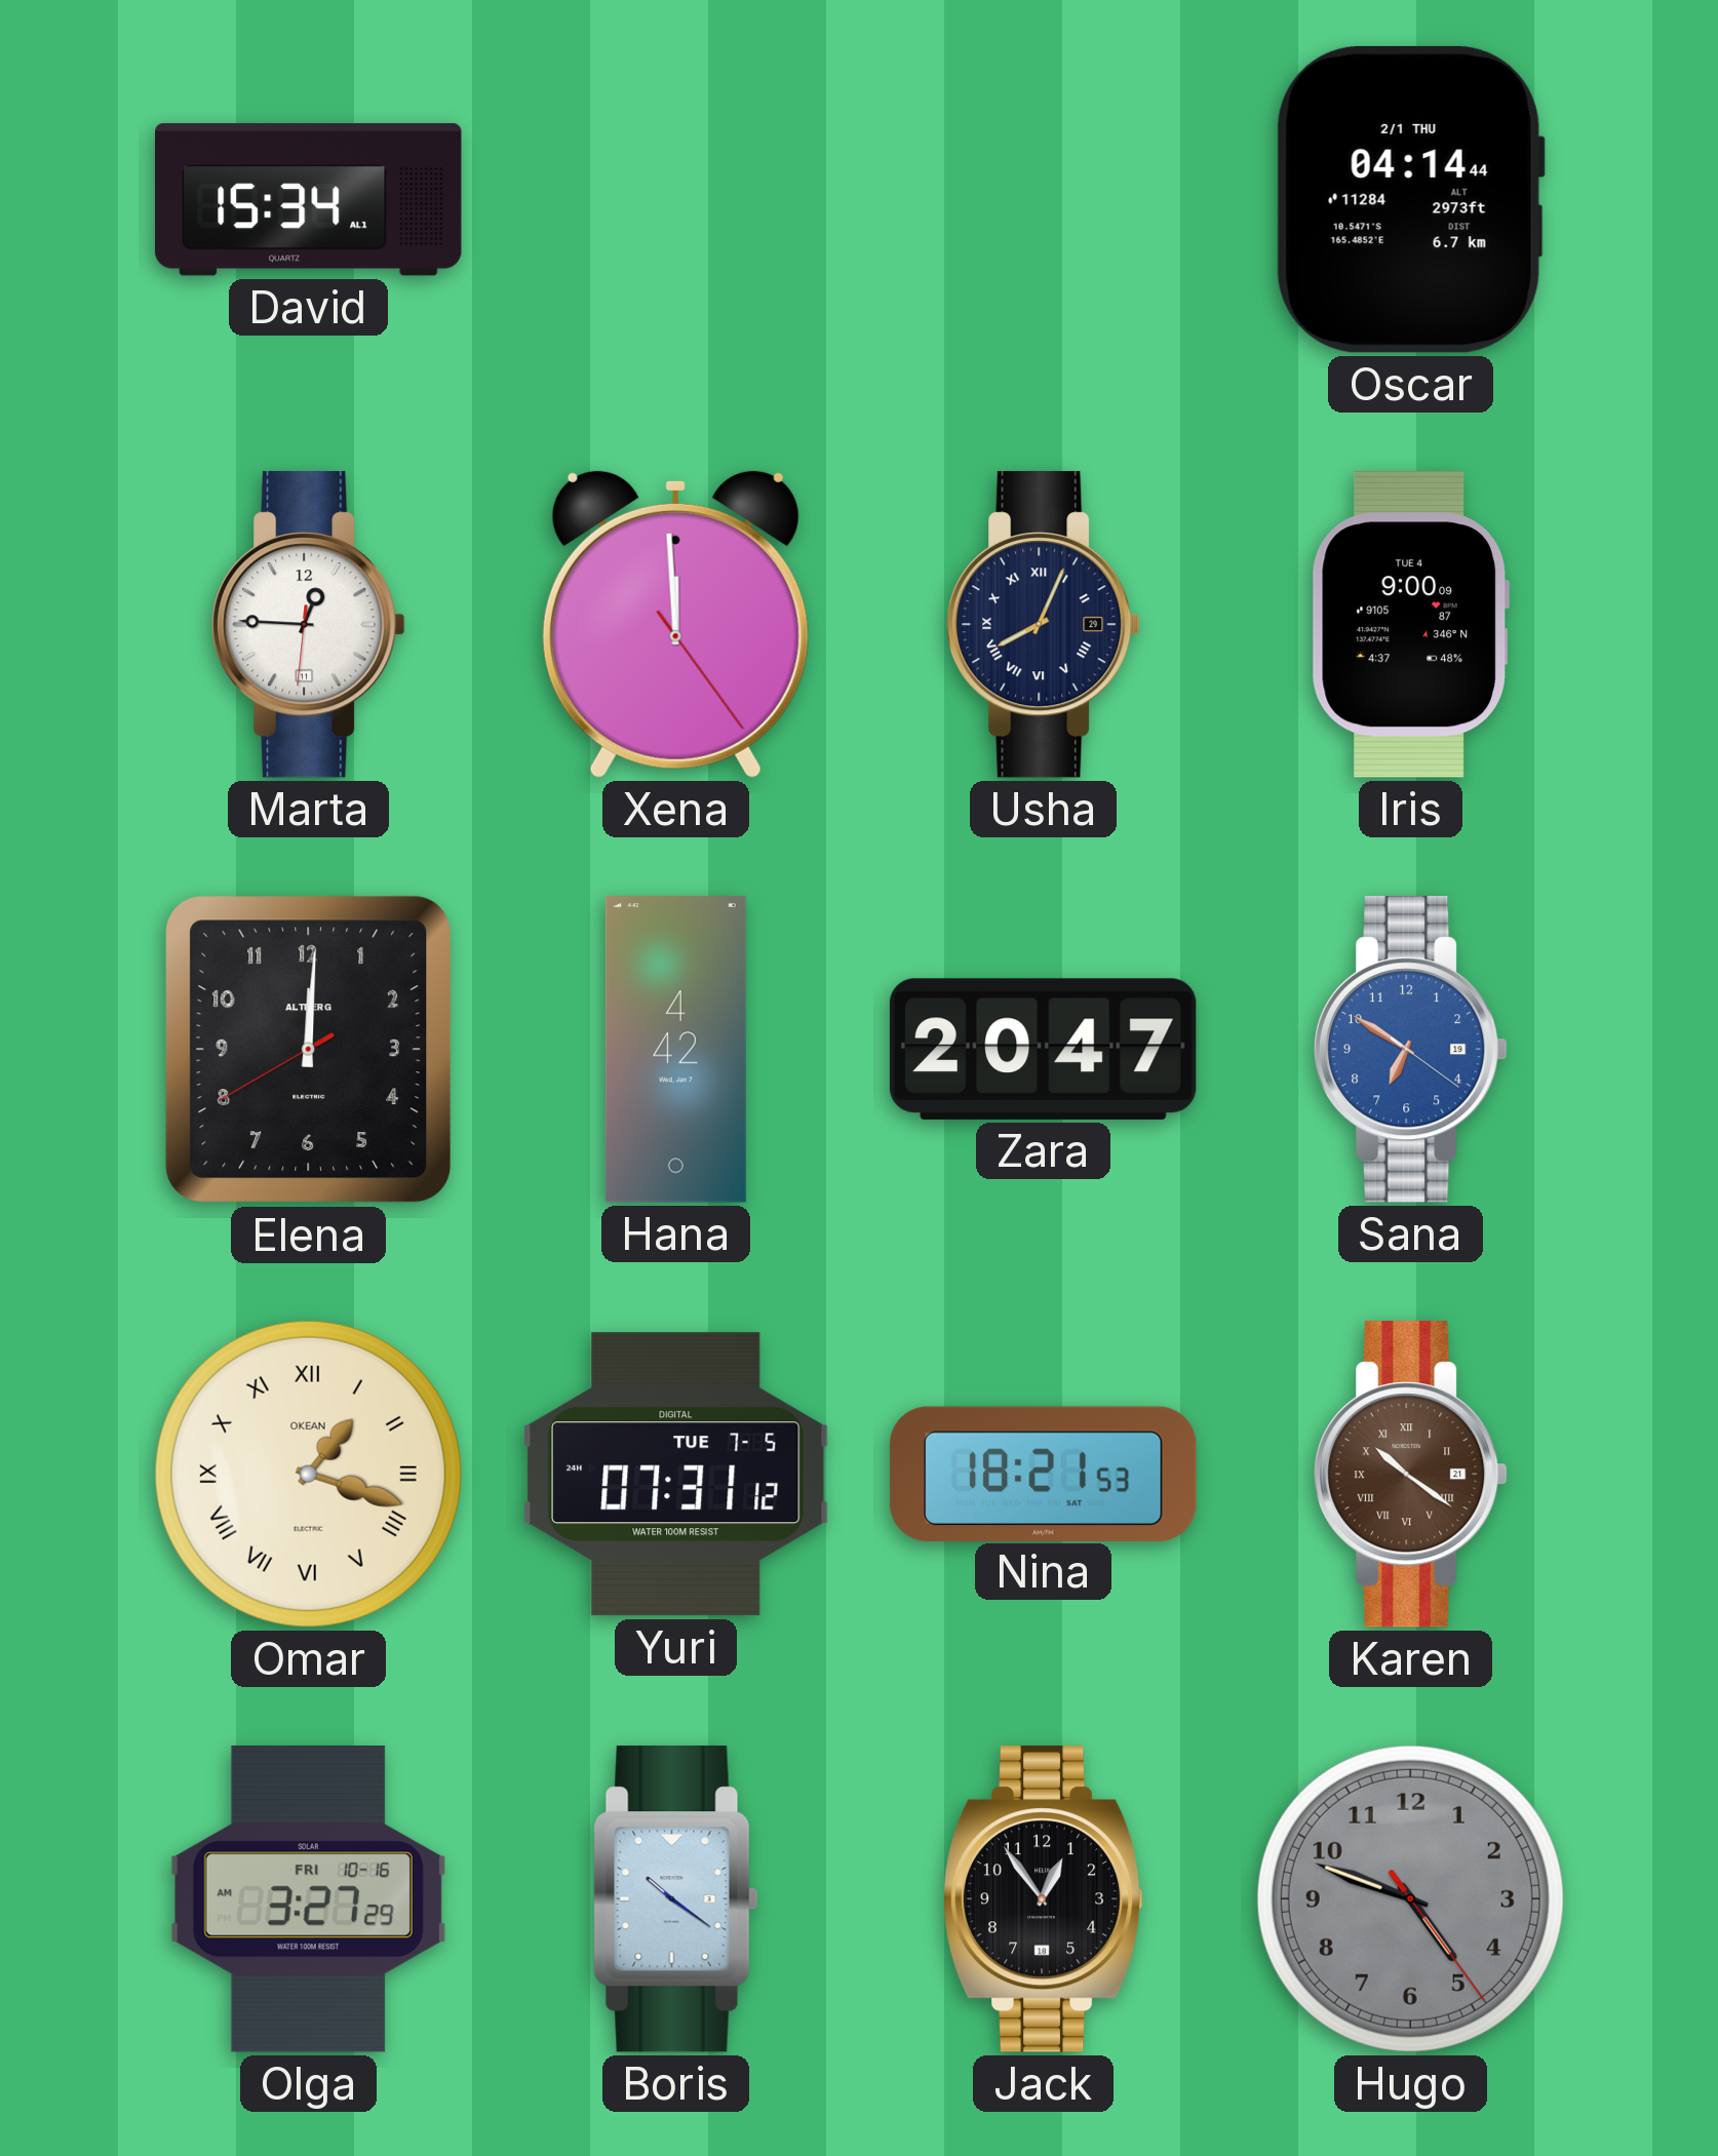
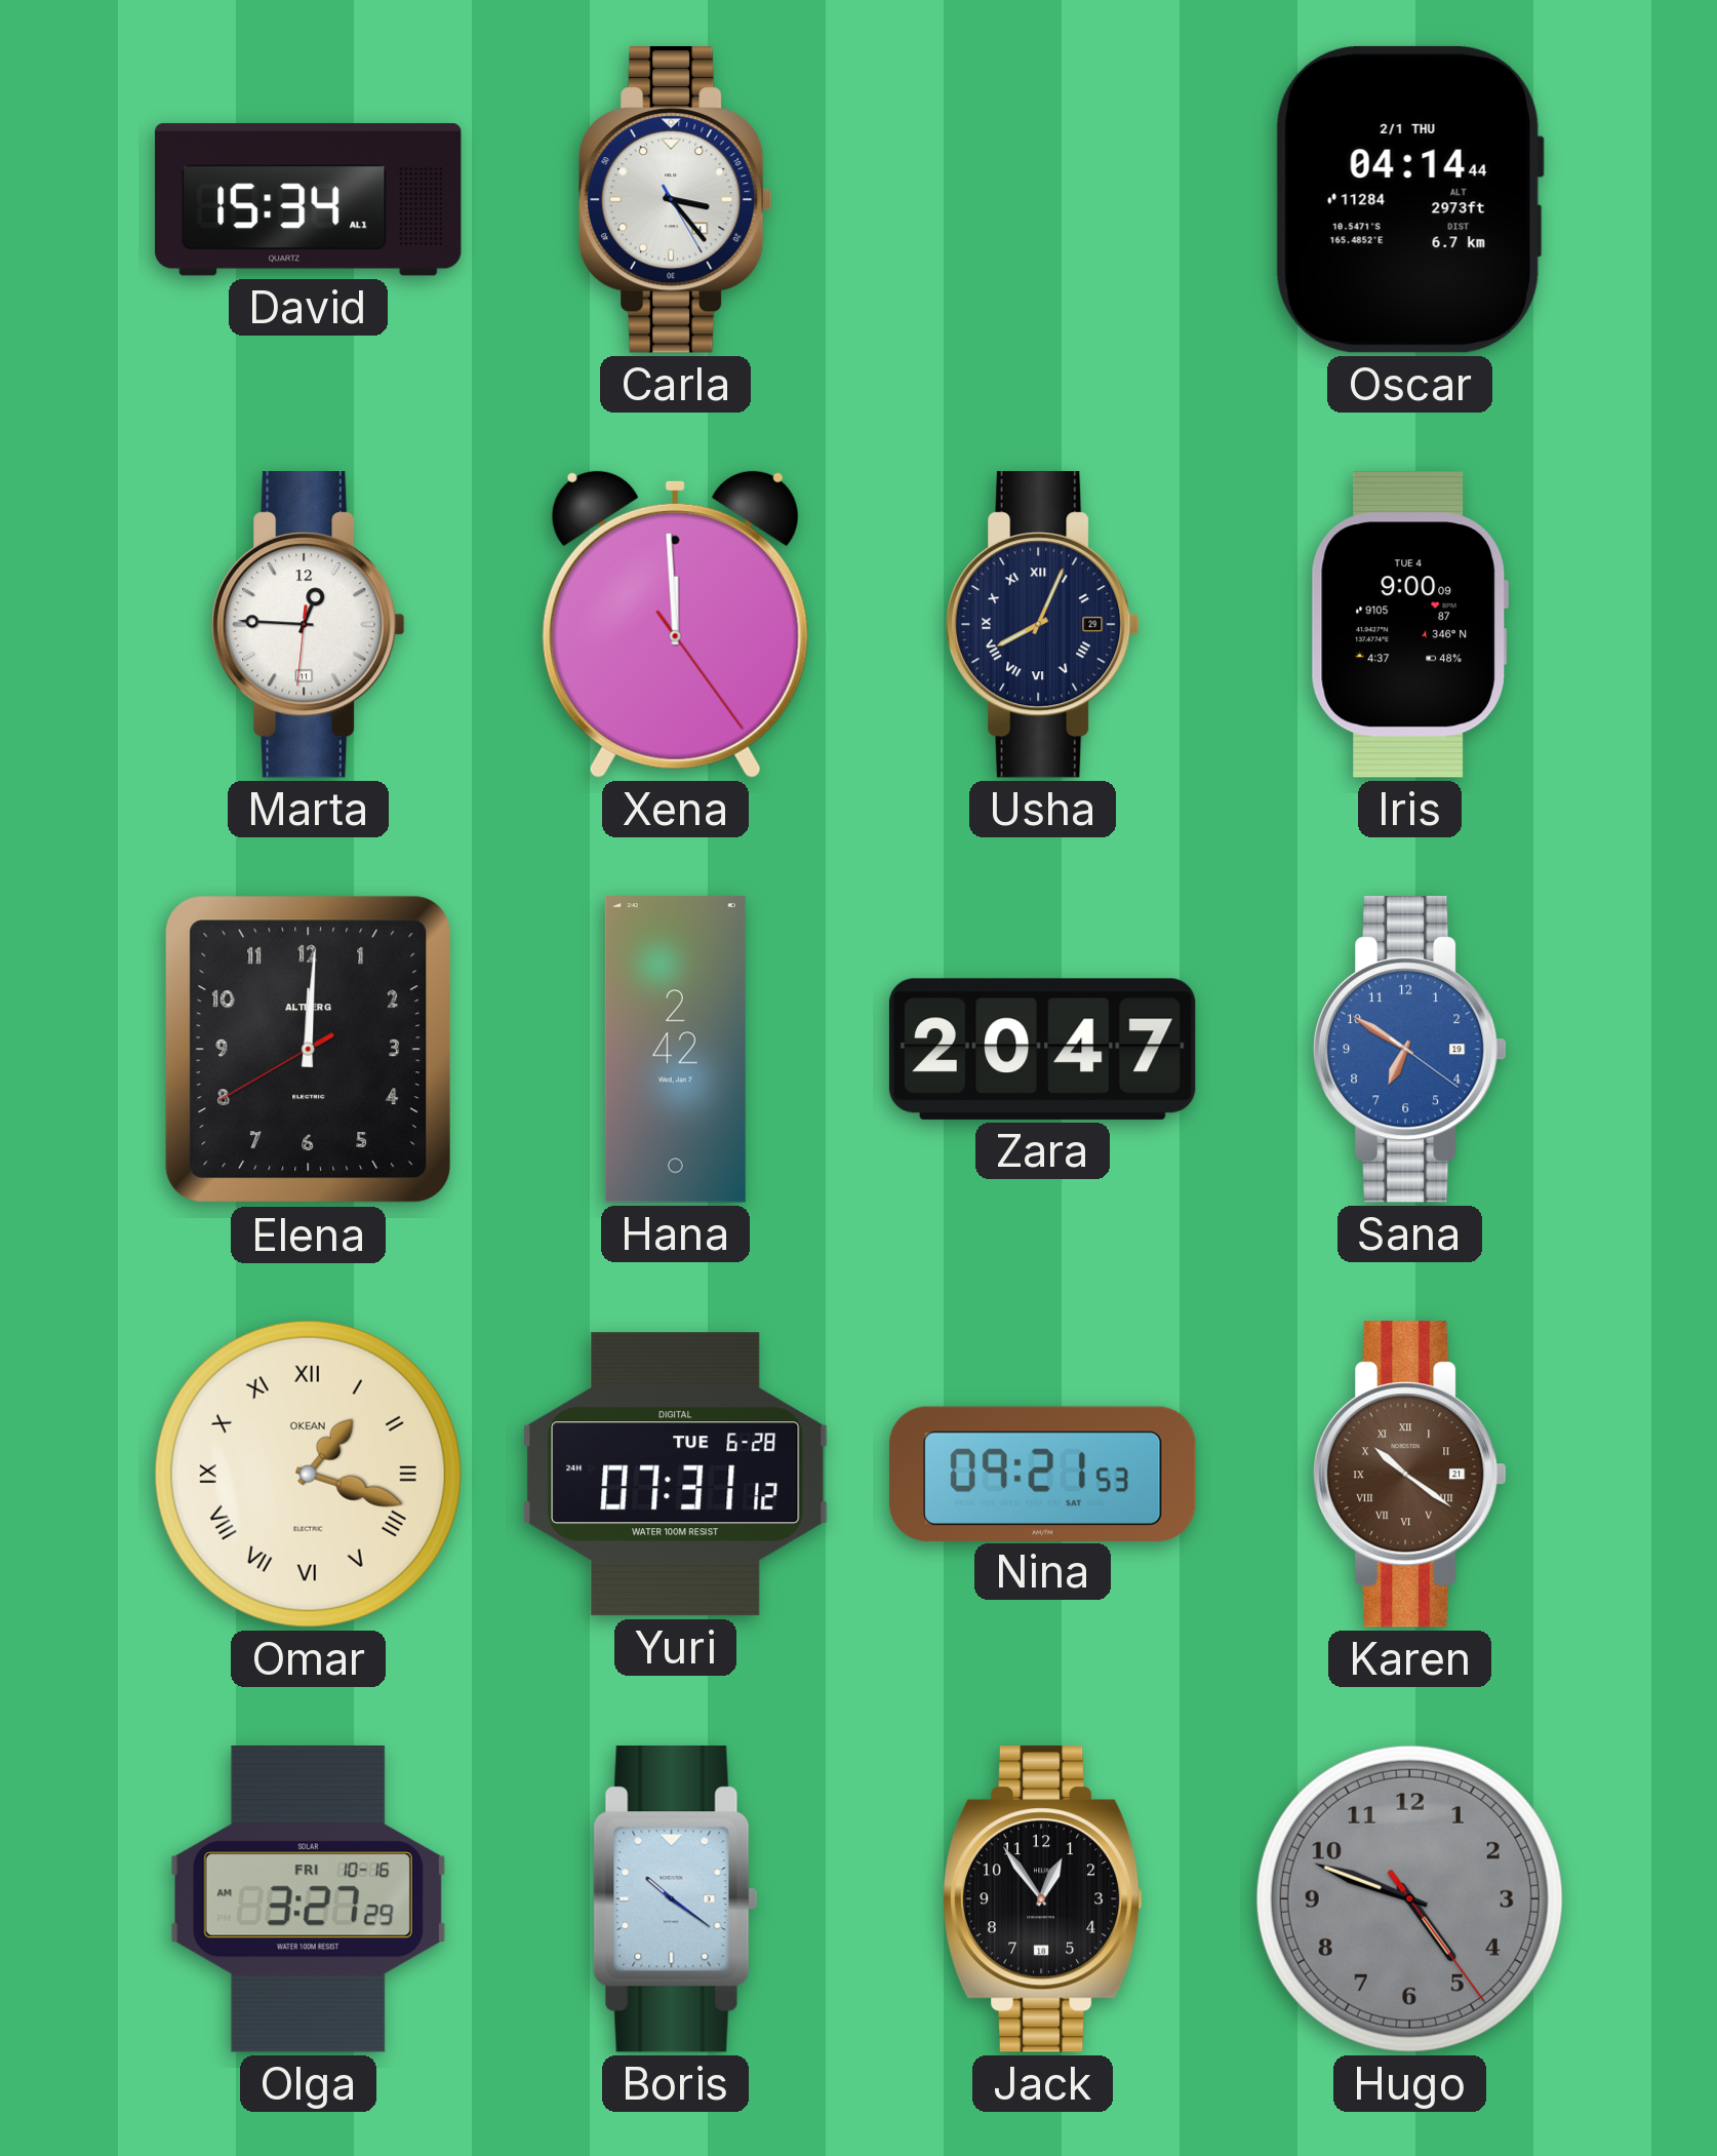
Carla: none -> 3:23 (676, 200)
Hana: 4:42 -> 2:42 (675, 1050)
Yuri date: TUE 7-5 -> TUE 6-28 (676, 1475)
Nina: 18:21 -> 09:21 (1043, 1474)
